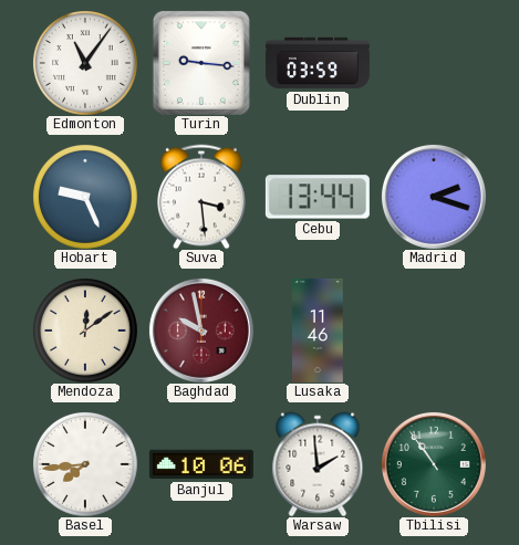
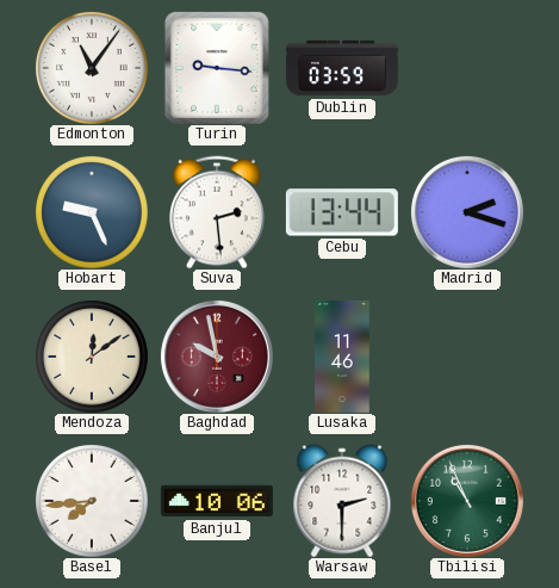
Suva: 3:29 -> 2:29 (218, 212)
Warsaw: 1:59 -> 2:30 (342, 501)
Tbilisi: 10:54 -> 10:56 (467, 501)
